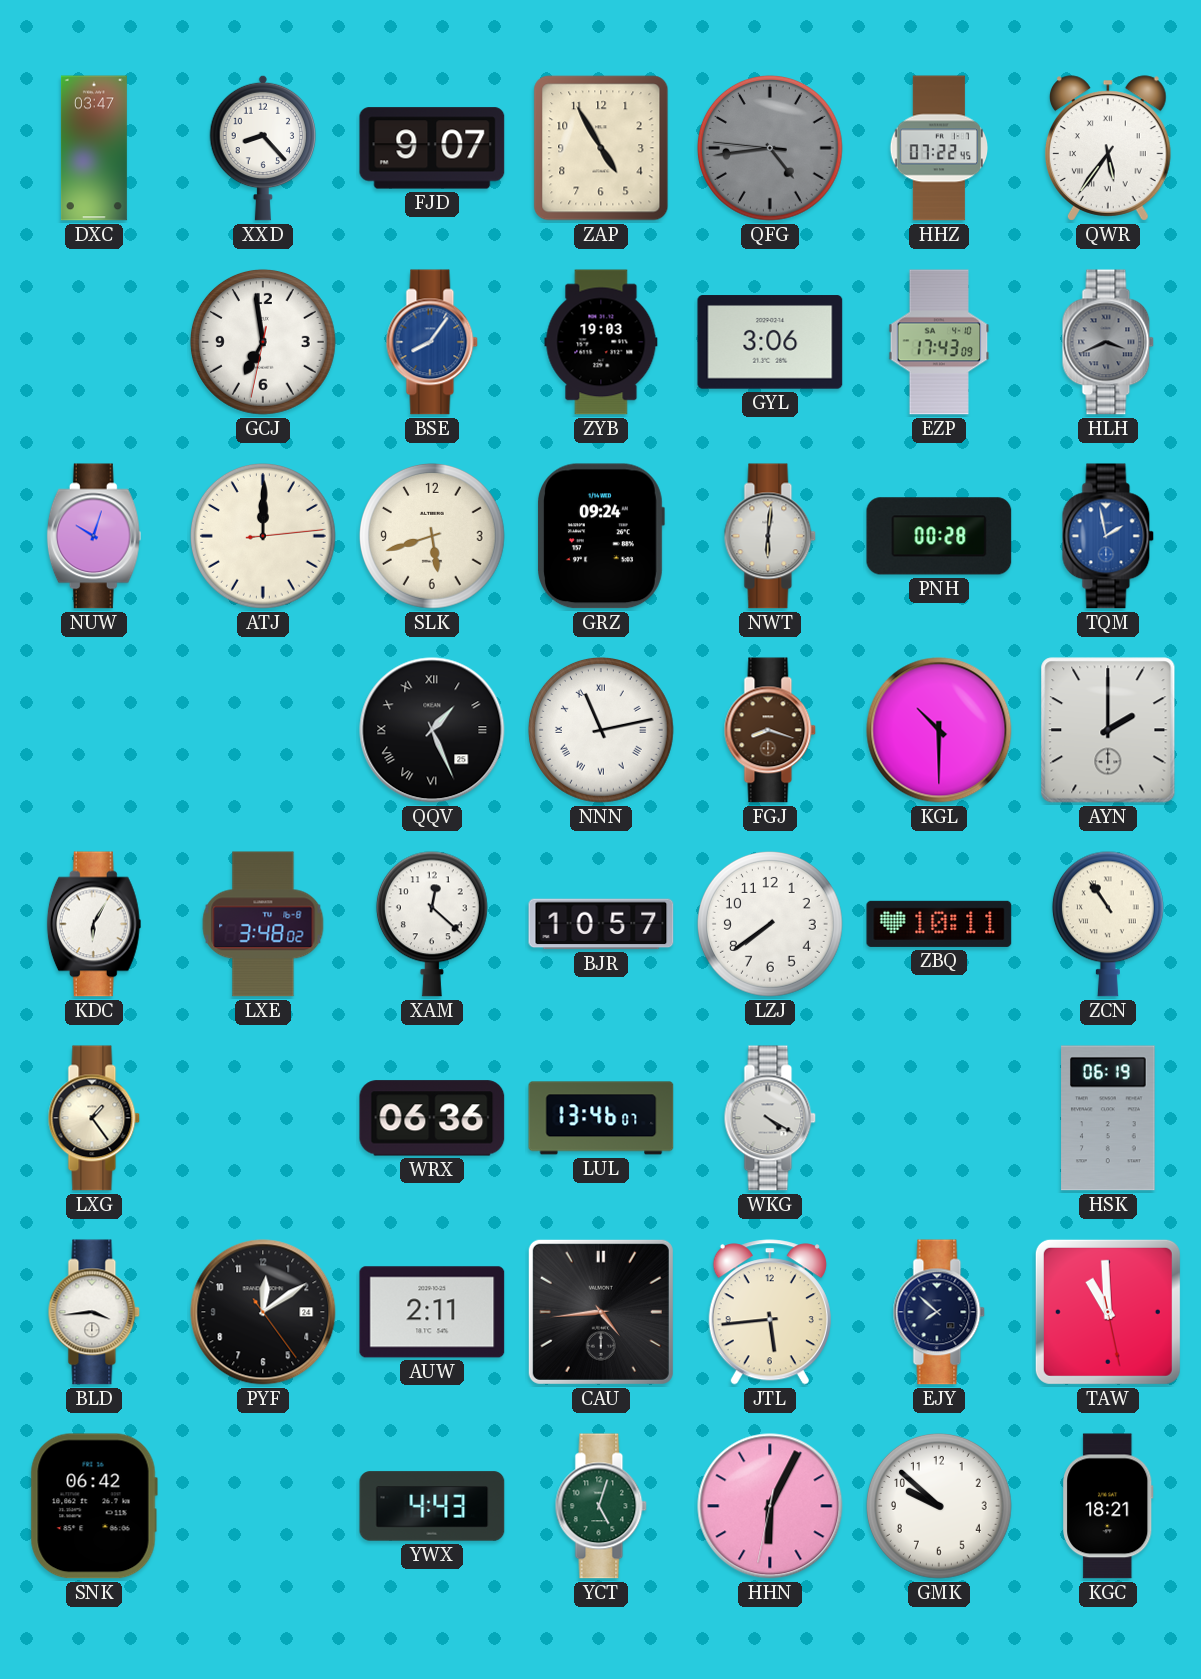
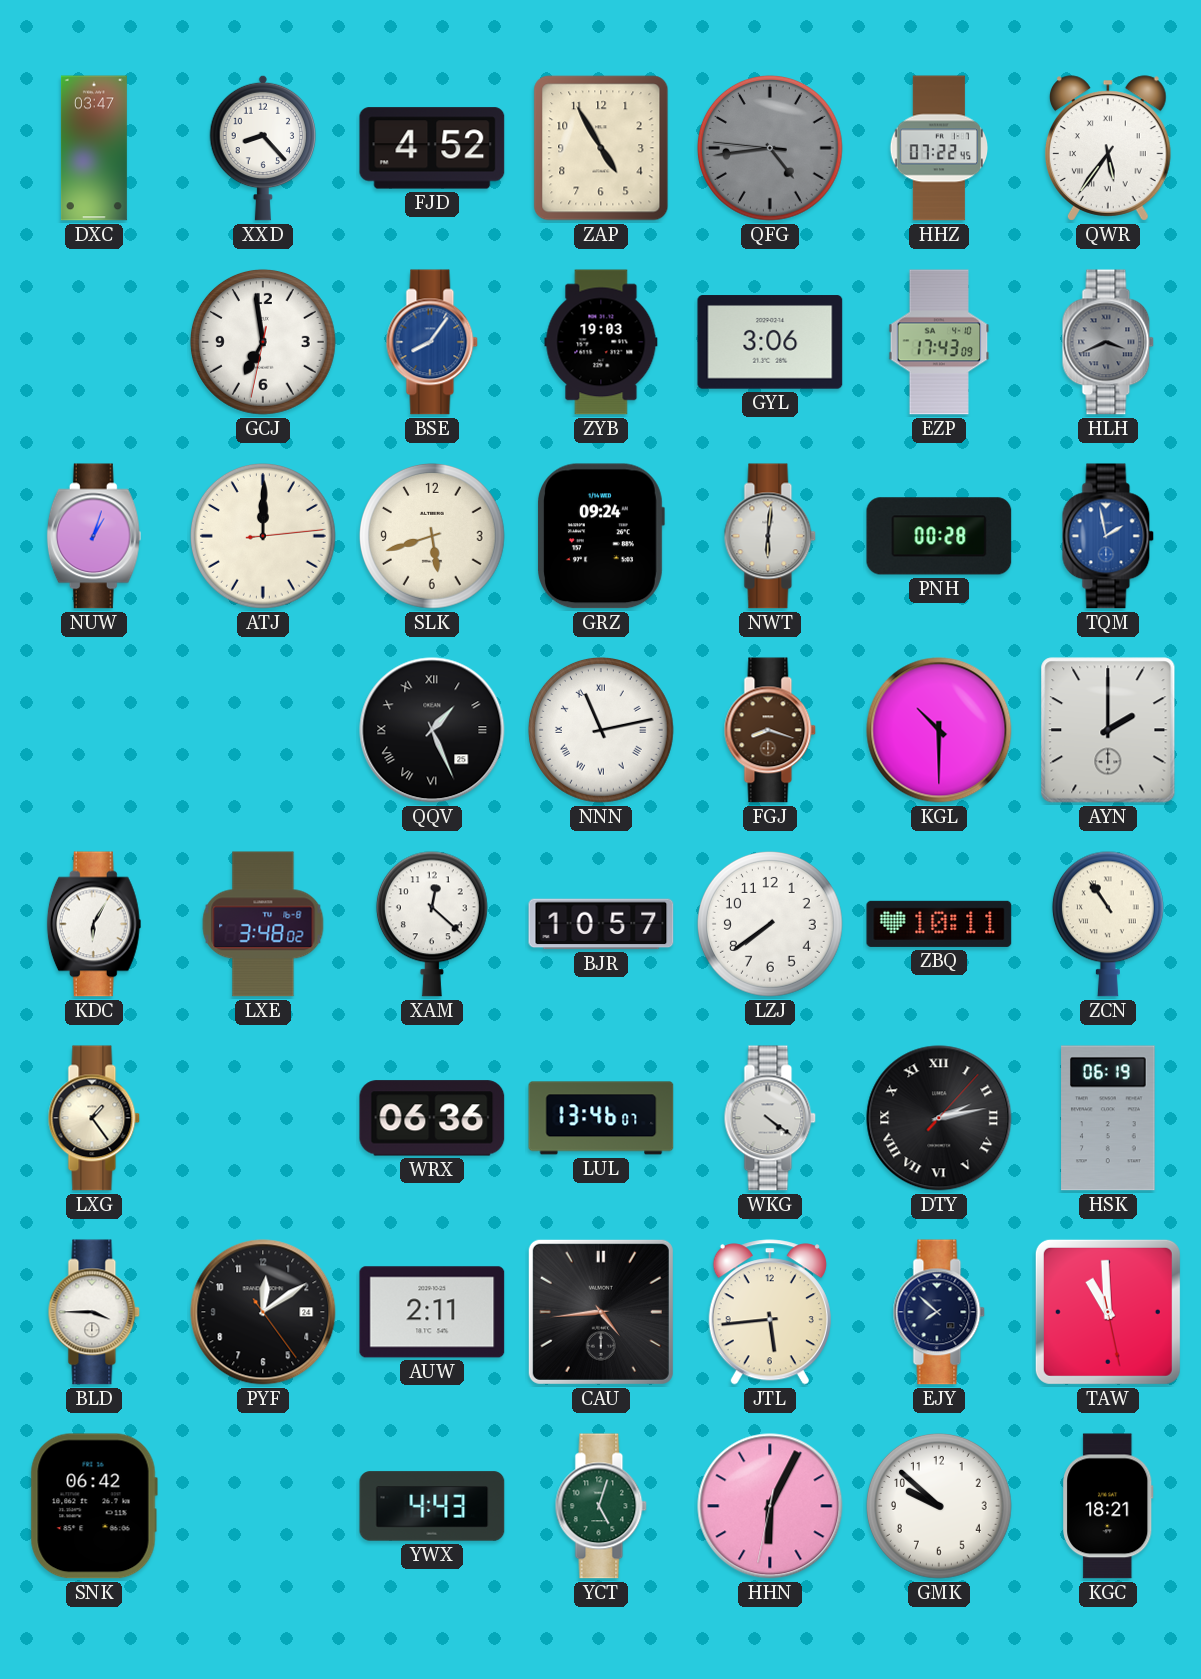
FJD: 9:07 -> 4:52 (432, 148)
NUW: 10:03 -> 1:03 (94, 536)
WKG: 4:20 -> 4:21 (770, 1118)
DTY: none -> 2:13 (939, 1118)
BLD: 3:44 -> 3:45 (94, 1312)
